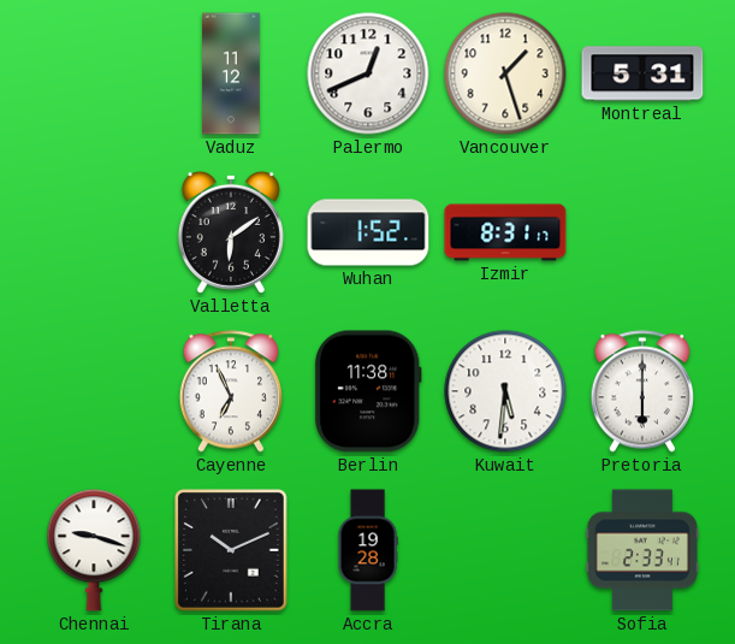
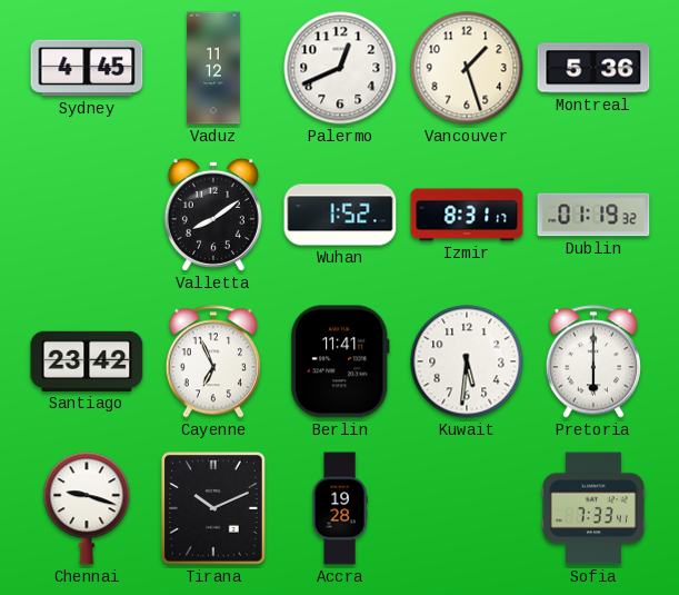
Sydney: none -> 4:45 (87, 68)
Montreal: 5:31 -> 5:36 (593, 68)
Valletta: 6:09 -> 8:09 (213, 215)
Dublin: none -> 01:19 (593, 215)
Santiago: none -> 23:42 (87, 361)
Berlin: 11:38 -> 11:41 (340, 361)
Sofia: 2:33 -> 7:33 (593, 508)
